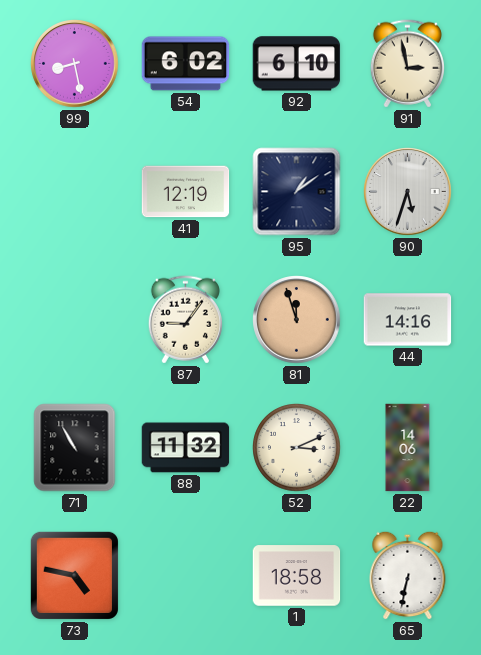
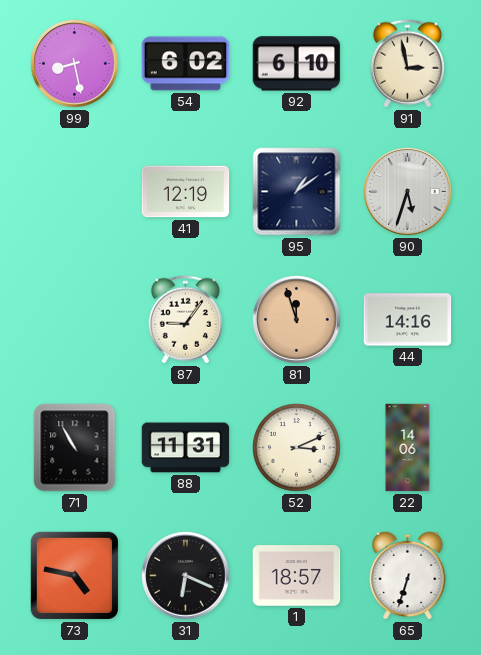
88: 11:32 -> 11:31 (186, 448)
31: none -> 6:19 (186, 576)
1: 18:58 -> 18:57 (297, 576)
65: 6:32 -> 6:33 (408, 575)
